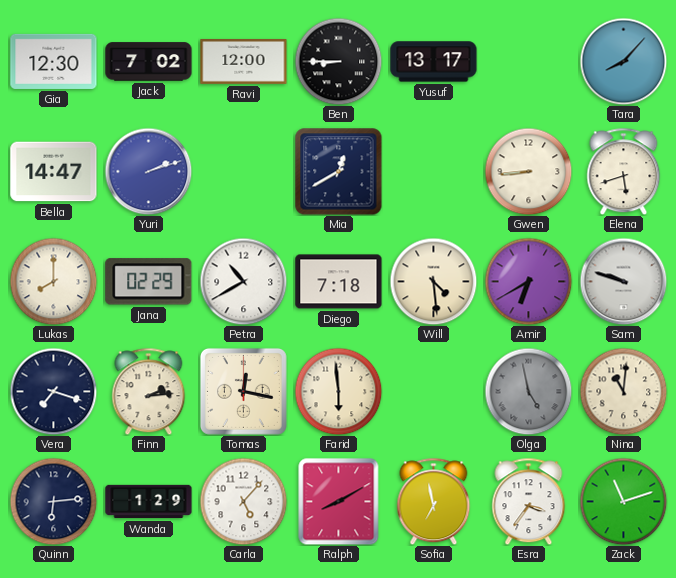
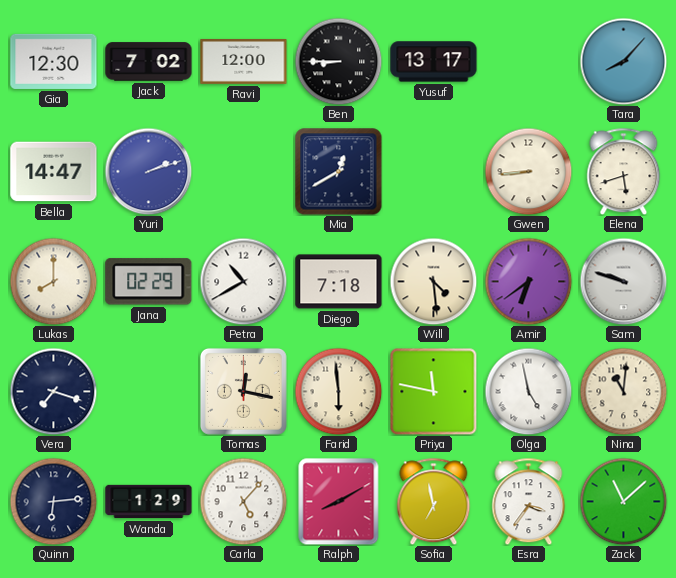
Amir: 6:40 -> 6:39 (528, 281)
Finn: 2:14 -> none (149, 391)
Priya: none -> 11:47 (433, 391)
Olga dial: grey -> white (528, 391)
Zack: 11:12 -> 11:08 (623, 501)
